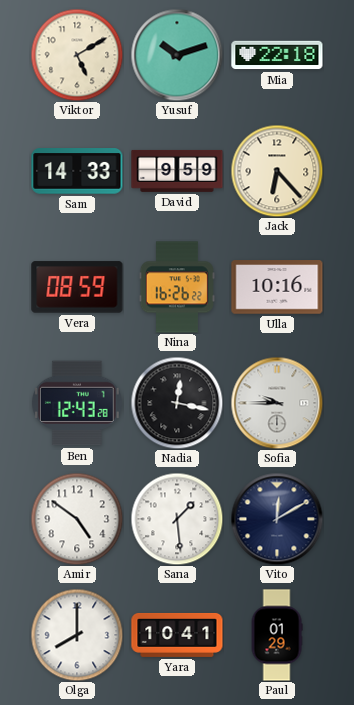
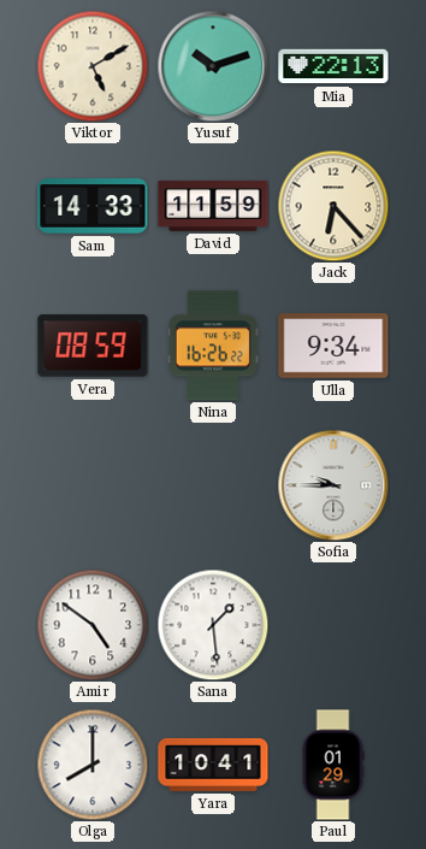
Mia: 22:18 -> 22:13 (333, 66)
David: 9:59 -> 11:59 (213, 206)
Ulla: 10:16 -> 9:34 (333, 346)
Ben: 12:43 -> none (77, 403)
Nadia: 12:17 -> none (177, 403)
Vito: 12:10 -> none (277, 519)
